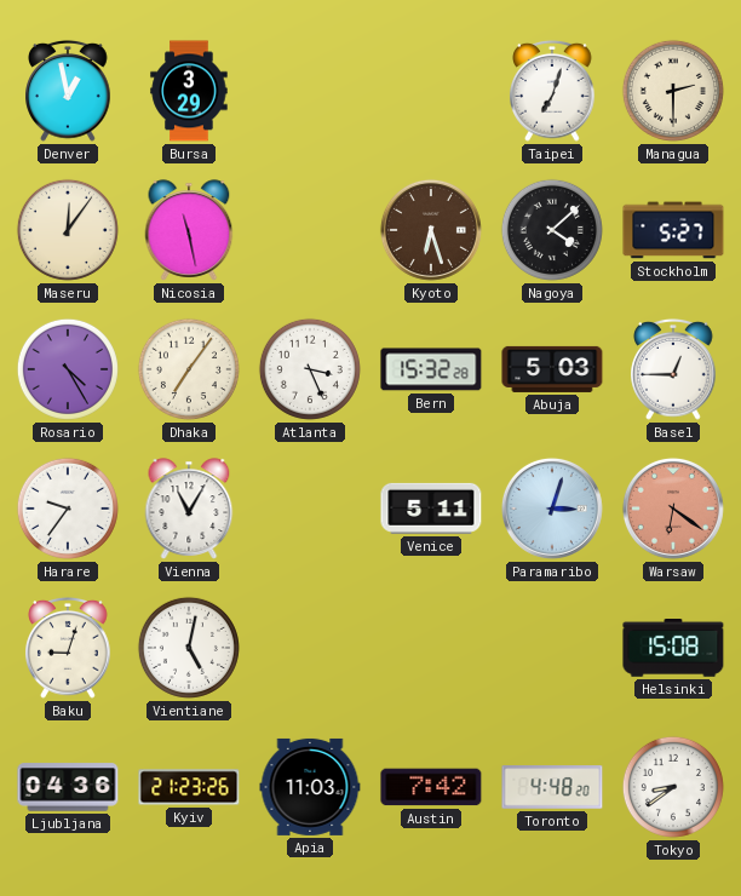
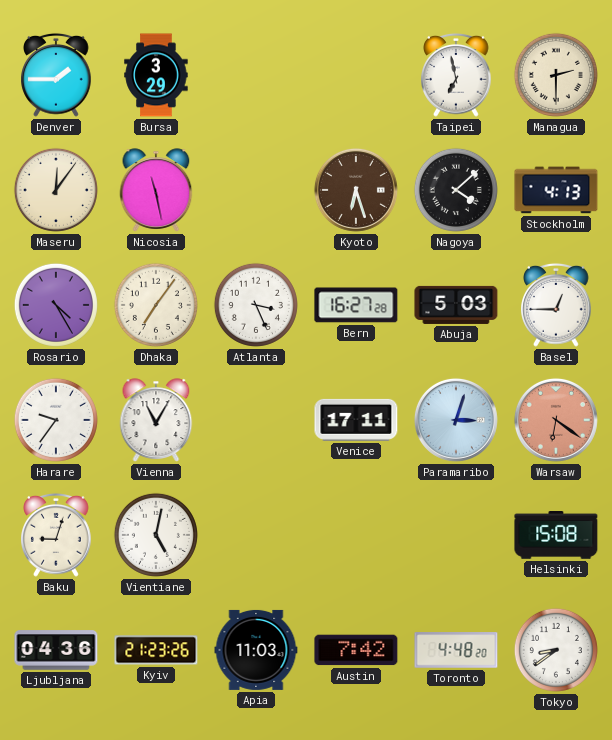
Denver: 12:58 -> 1:45 (56, 75)
Taipei: 7:03 -> 6:58 (456, 75)
Stockholm: 5:27 -> 4:13 (556, 190)
Bern: 15:32 -> 16:27 (356, 305)
Venice: 5:11 -> 17:11 (356, 420)
